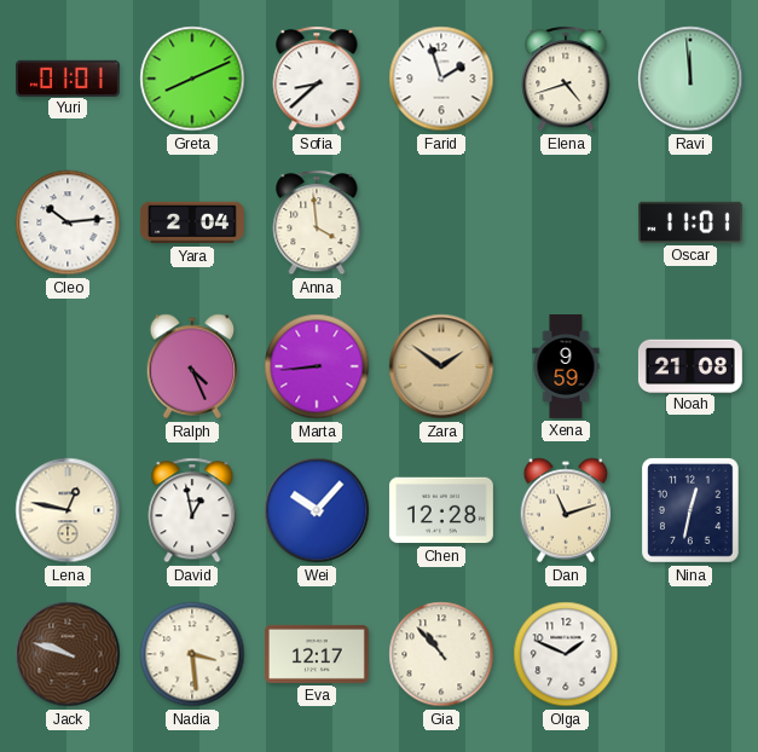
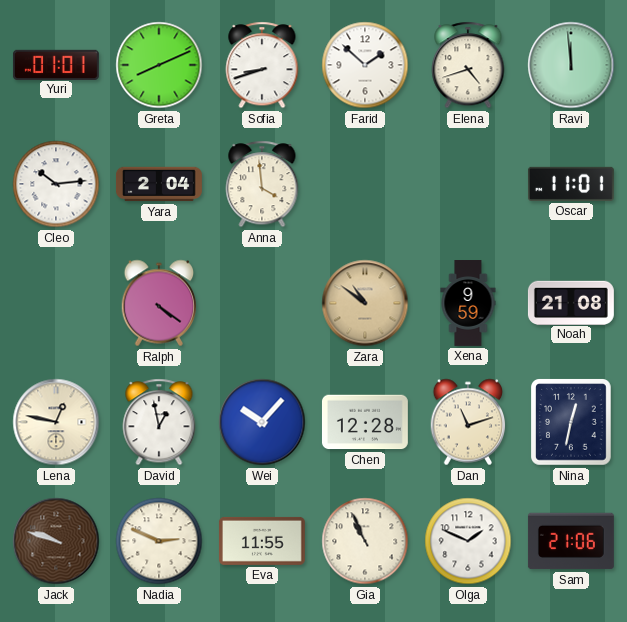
Sofia: 8:38 -> 8:42 (262, 65)
Farid: 1:57 -> 1:52 (365, 65)
Ralph: 4:26 -> 4:21 (159, 303)
Marta: 8:44 -> none (317, 366)
Zara: 1:51 -> 10:51 (365, 303)
Nadia: 3:29 -> 2:49 (159, 541)
Eva: 12:17 -> 11:55 (262, 541)
Gia: 10:53 -> 10:56 (365, 541)
Sam: none -> 21:06 (571, 541)
